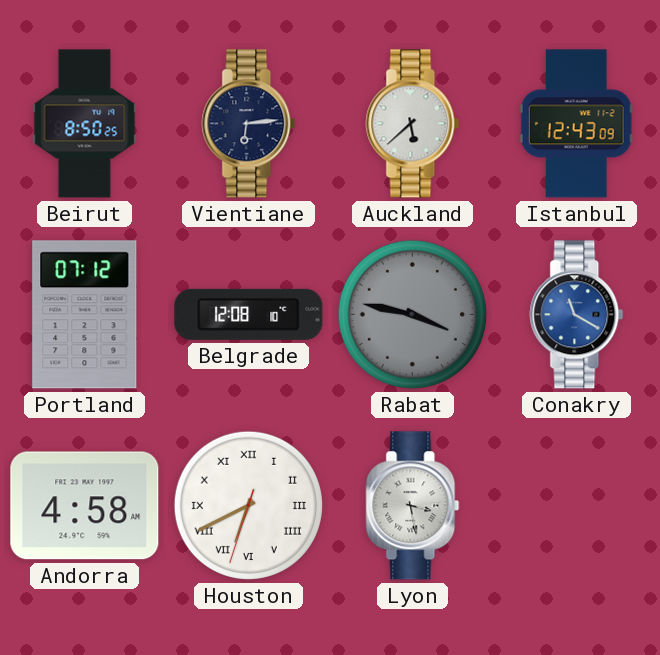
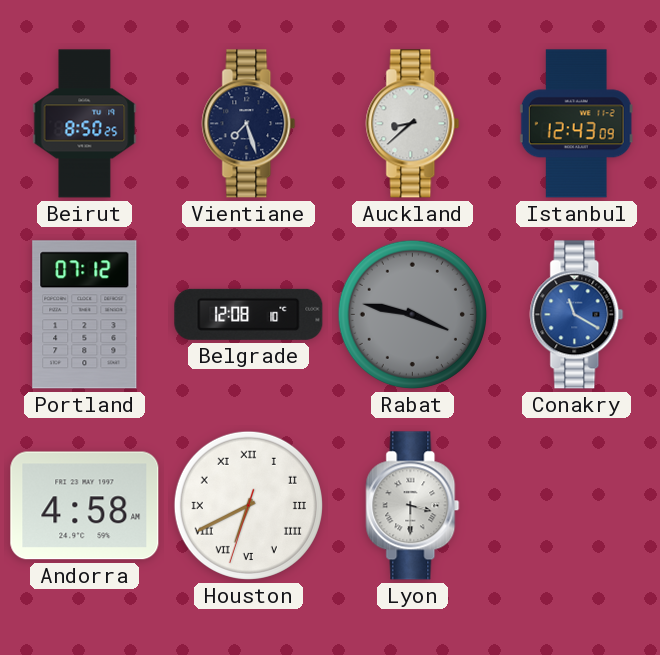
Vientiane: 6:14 -> 7:27 (249, 124)
Auckland: 5:38 -> 8:38 (413, 124)
Lyon: 3:28 -> 3:30 (413, 506)
